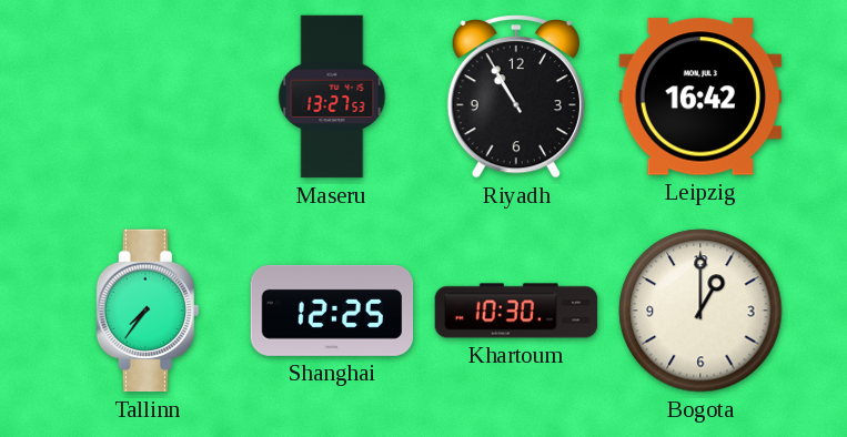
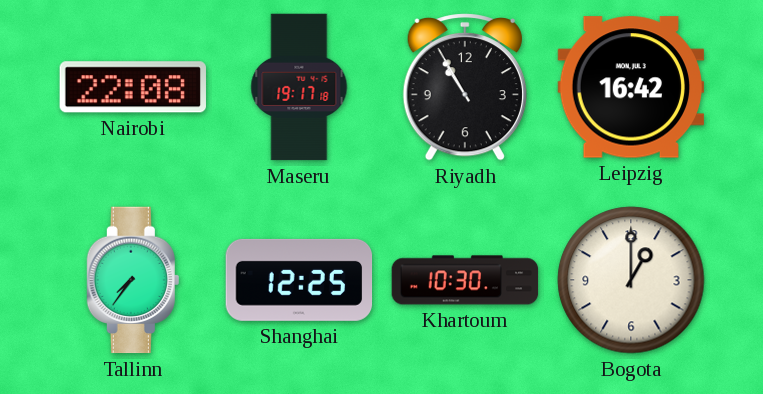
Nairobi: none -> 22:08 (133, 87)
Maseru: 13:27 -> 19:17 (299, 87)
